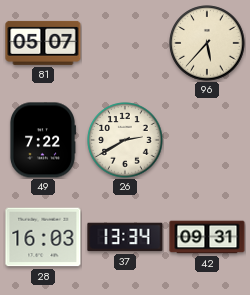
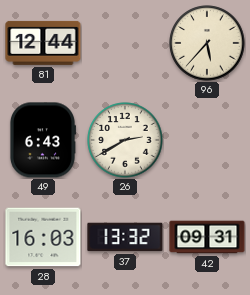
81: 05:07 -> 12:44 (43, 43)
49: 7:22 -> 6:43 (42, 140)
37: 13:34 -> 13:32 (125, 237)
